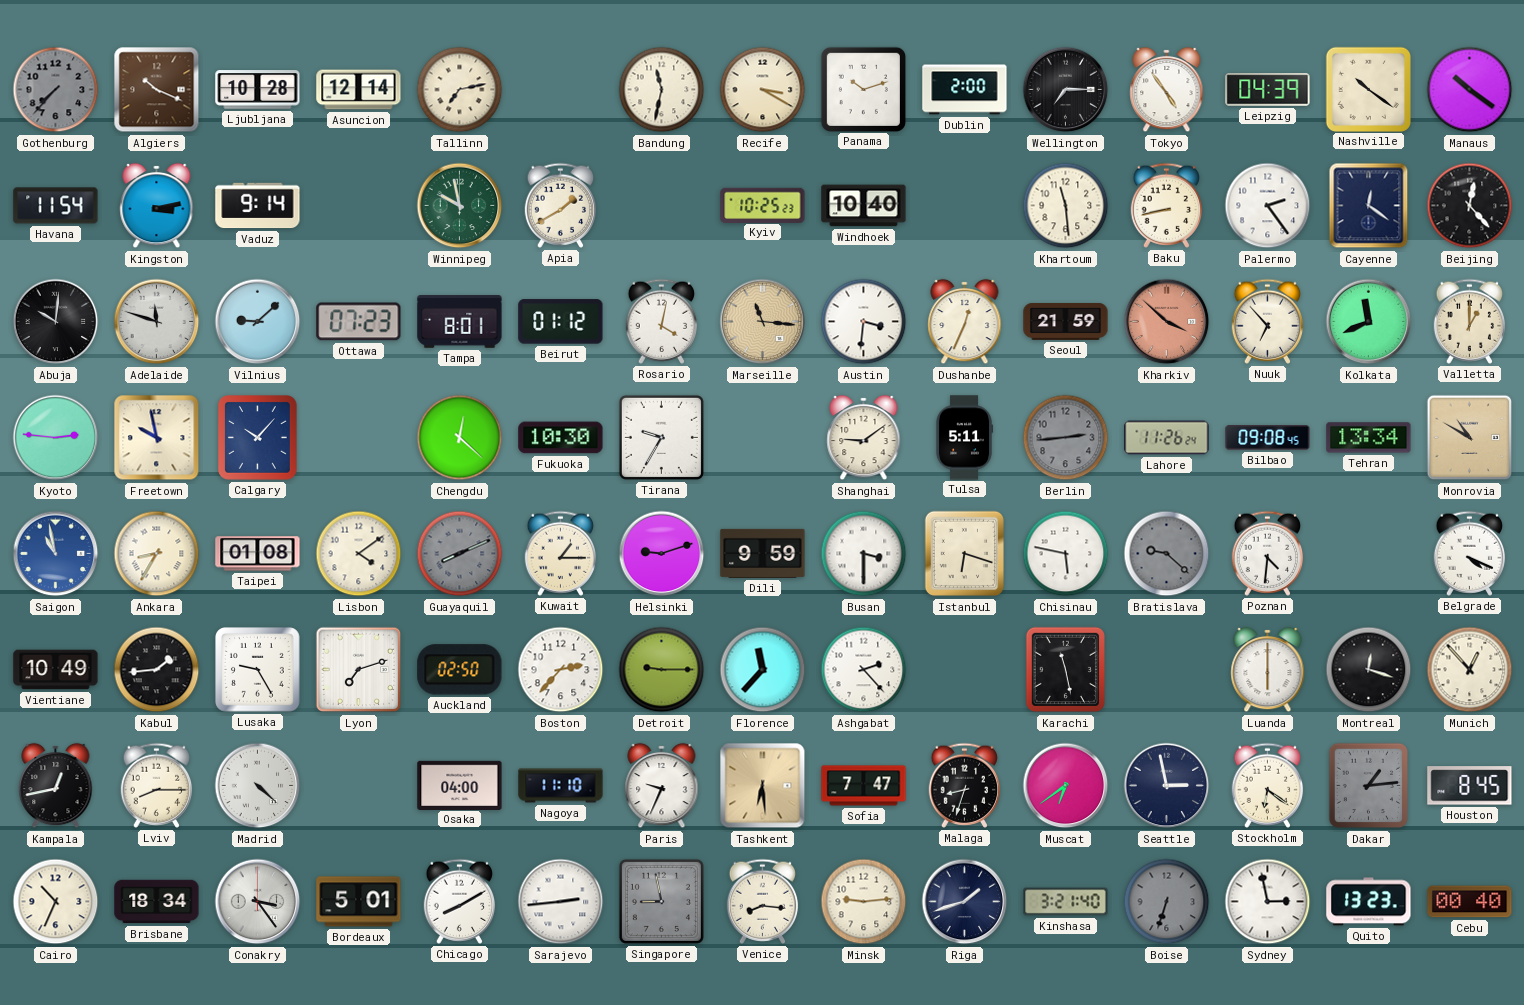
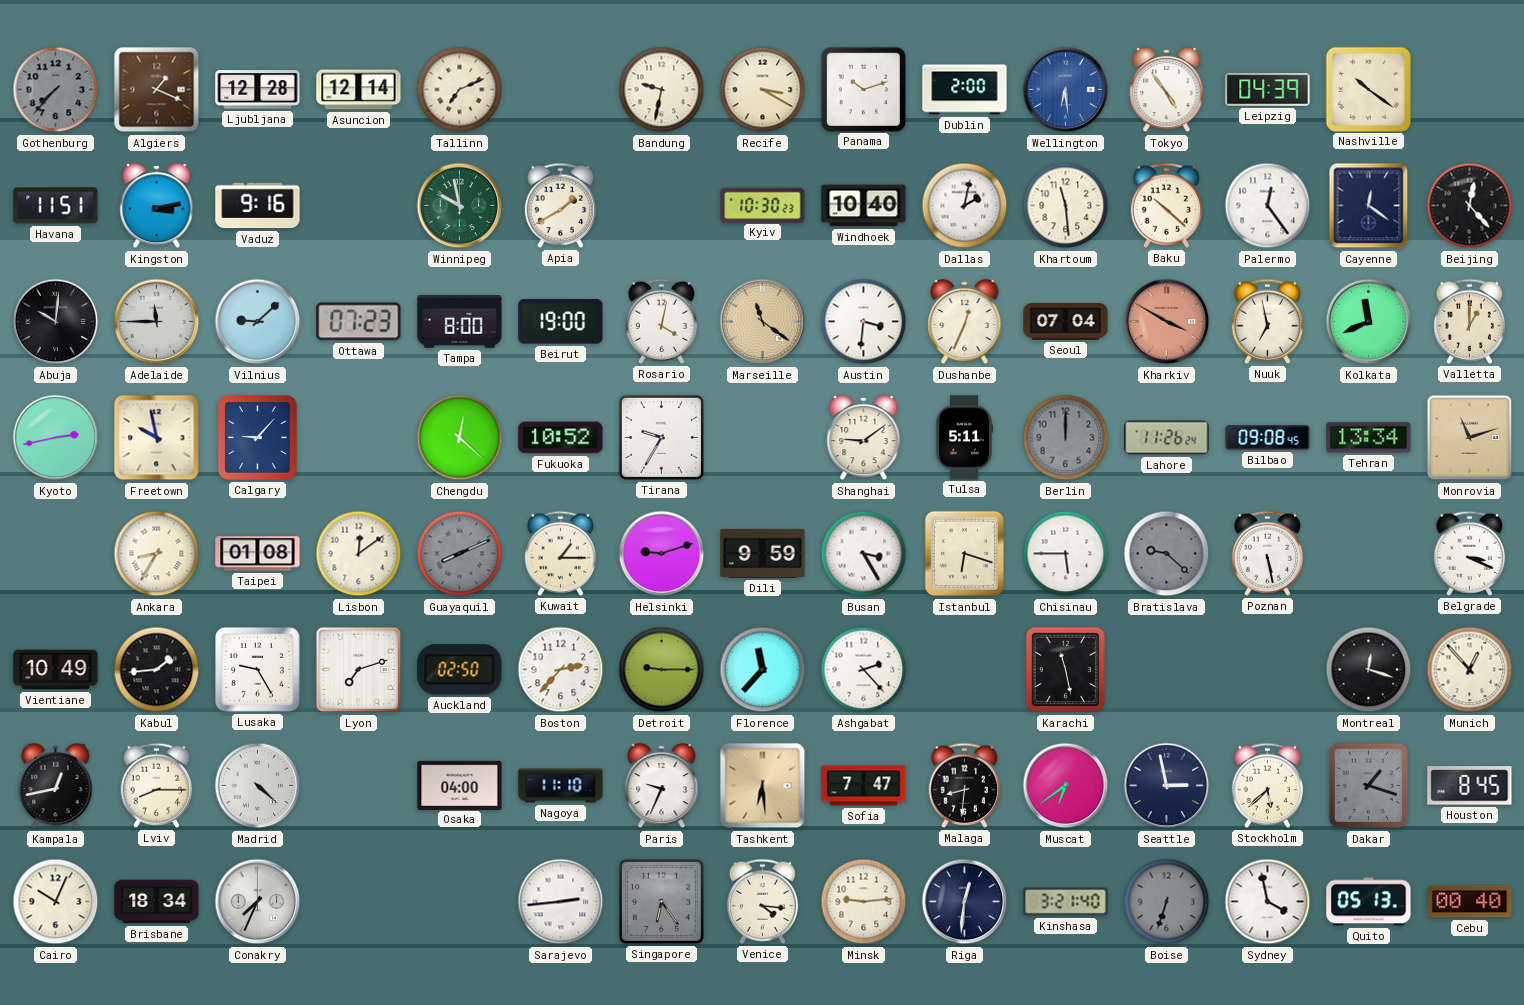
Algiers: 10:19 -> 1:19 (157, 90)
Ljubljana: 10:28 -> 12:28 (258, 90)
Tallinn: 7:13 -> 7:11 (460, 90)
Bandung: 11:32 -> 9:32 (662, 90)
Wellington: 7:15 -> 6:29 (1066, 90)
Wellington dial: black -> blue (1066, 90)
Manaus: 10:21 -> none (1470, 90)
Havana: 11:54 -> 11:51 (56, 206)
Vaduz: 9:14 -> 9:16 (258, 206)
Kyiv: 10:25 -> 10:30 (763, 205)
Dallas: none -> 2:02 (965, 206)
Baku: 8:43 -> 10:22 (1167, 205)
Palermo: 2:24 -> 12:24 (1268, 206)
Adelaide: 11:48 -> 11:45 (157, 322)
Tampa: 8:01 -> 8:00 (460, 322)
Beirut: 01:12 -> 19:00 (561, 322)
Marseille: 11:16 -> 11:21 (763, 322)
Seoul: 21:59 -> 07:04 (1066, 321)
Kharkiv: 3:52 -> 3:50 (1167, 322)
Nuuk: 6:53 -> 6:58 (1268, 321)
Kyoto: 2:46 -> 2:43 (56, 438)
Calgary: 10:07 -> 9:07 (258, 438)
Fukuoka: 10:30 -> 10:52 (561, 438)
Berlin: 2:44 -> 12:00 (1066, 438)
Monrovia: 10:50 -> 11:12 (1470, 438)
Saigon: 10:58 -> none (56, 554)
Lisbon: 4:09 -> 12:09 (359, 554)
Busan: 3:30 -> 3:25 (864, 554)
Chisinau: 5:47 -> 5:45 (1066, 554)
Poznan: 4:31 -> 5:28 (1268, 553)
Belgrade: 4:19 -> 3:19 (1470, 553)
Luanda: 6:00 -> none (1268, 670)
Malaga: 8:33 -> 8:31 (965, 785)
Stockholm: 6:21 -> 5:38 (1268, 785)
Dakar: 1:14 -> 1:18 (1368, 786)
Cairo: 10:34 -> 10:04 (56, 902)
Conakry: 3:24 -> 7:34 (258, 902)
Bordeaux: 5:01 -> none (359, 902)
Chicago: 8:10 -> none (460, 901)
Singapore: 8:58 -> 6:24 (661, 901)
Venice: 8:16 -> 4:16 (763, 901)
Riga: 1:42 -> 12:31 (965, 902)
Sydney: 2:58 -> 3:58 (1268, 902)
Quito: 13:23 -> 05:13 (1369, 902)
